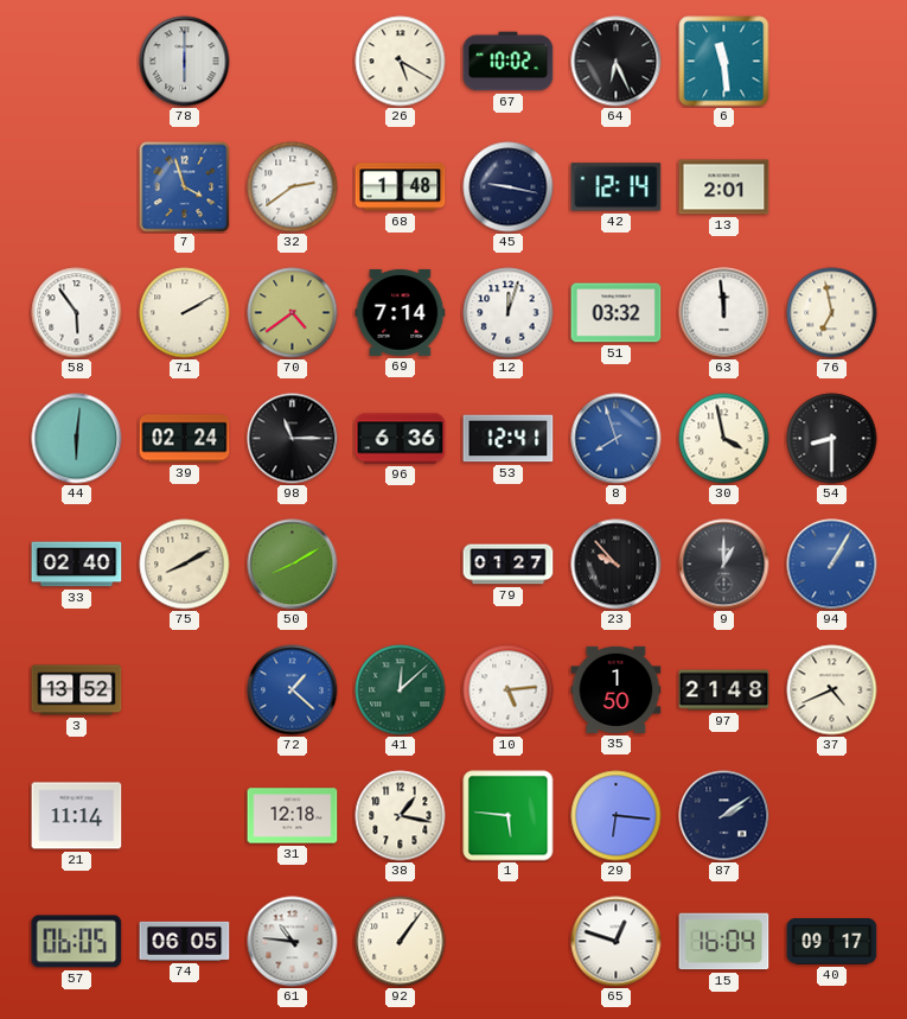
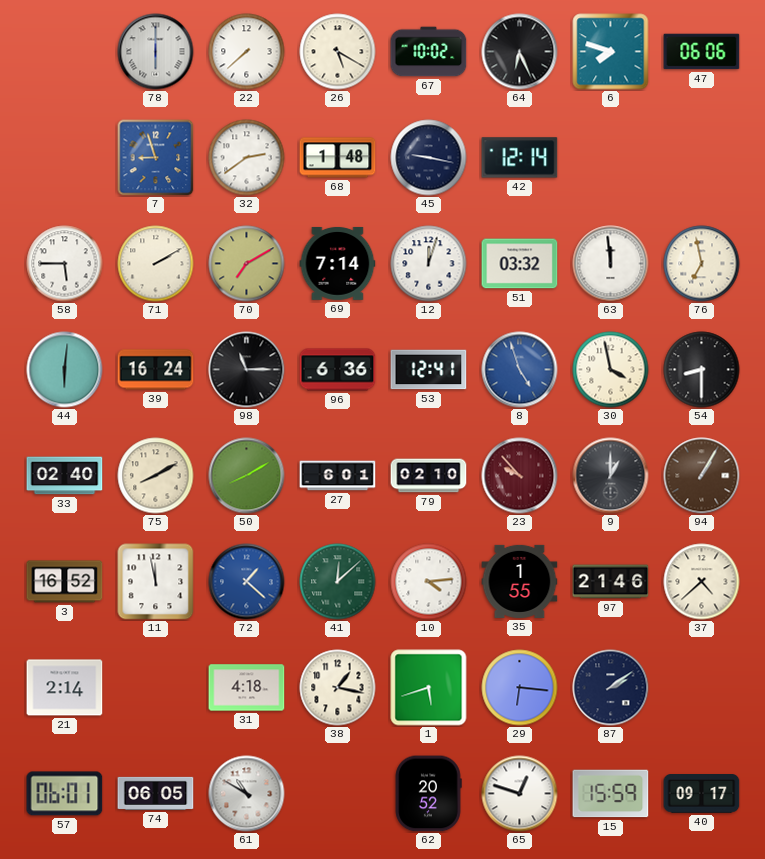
22: none -> 7:38 (247, 52)
6: 11:29 -> 7:48 (611, 52)
47: none -> 06:06 (702, 52)
7: 3:57 -> 8:57 (156, 158)
13: 2:01 -> none (724, 187)
58: 5:54 -> 5:45 (65, 264)
70: 4:39 -> 7:10 (247, 264)
39: 02:24 -> 16:24 (156, 370)
8: 7:57 -> 4:57 (520, 370)
27: none -> 6:01 (338, 476)
79: 01:27 -> 02:10 (429, 476)
23 dial: black -> burgundy (520, 476)
94 dial: blue -> brown (702, 476)
3: 13:52 -> 16:52 (65, 582)
11: none -> 11:58 (156, 582)
10: 5:14 -> 4:14 (429, 582)
35: 1:50 -> 1:55 (520, 581)
97: 21:48 -> 21:46 (611, 582)
37: 4:41 -> 4:38 (702, 582)
21: 11:14 -> 2:14 (65, 688)
31: 12:18 -> 4:18 (247, 688)
1: 5:46 -> 5:42 (429, 688)
57: 06:05 -> 06:01 (65, 794)
61: 10:46 -> 10:50 (247, 794)
92: 1:06 -> none (401, 942)
62: none -> 20:52 (428, 794)
15: 16:04 -> 15:59 (611, 794)
